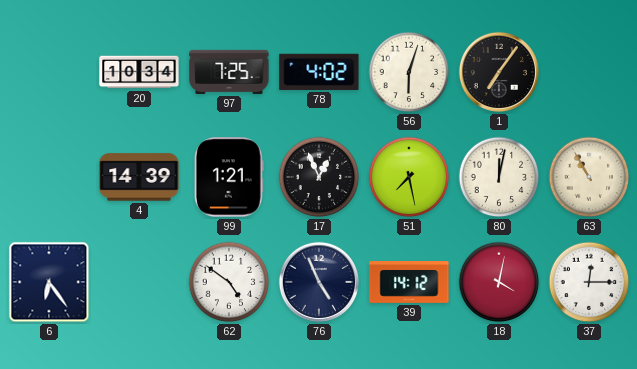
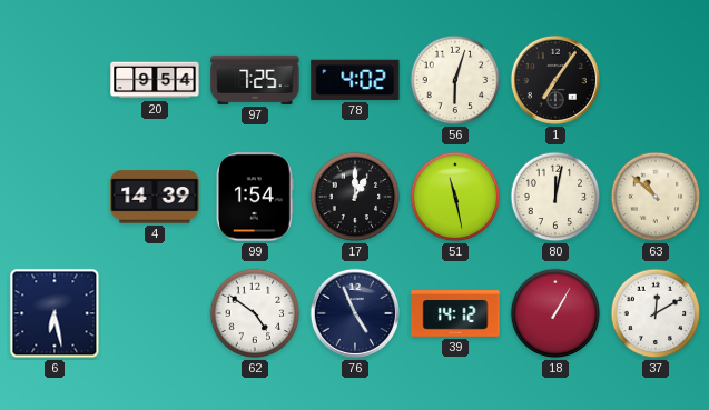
20: 10:34 -> 9:54 (155, 80)
99: 1:21 -> 1:54 (255, 197)
17: 12:56 -> 1:00 (355, 197)
51: 7:28 -> 11:28 (455, 197)
63: 10:55 -> 10:52 (656, 197)
6: 6:24 -> 6:28 (55, 313)
18: 4:02 -> 1:05 (555, 313)
37: 12:15 -> 12:10 (656, 313)
